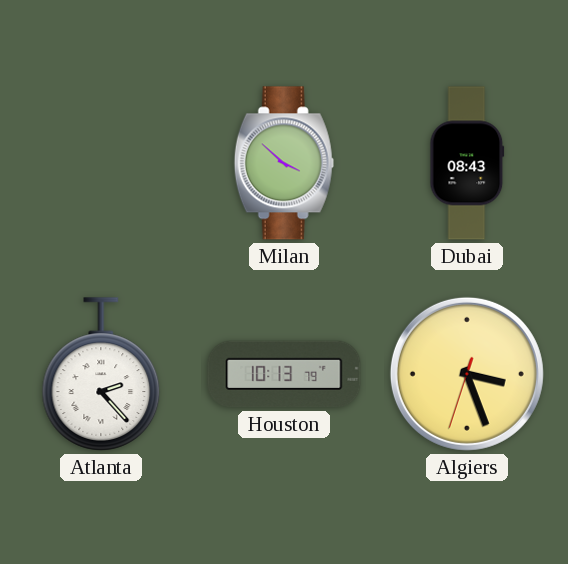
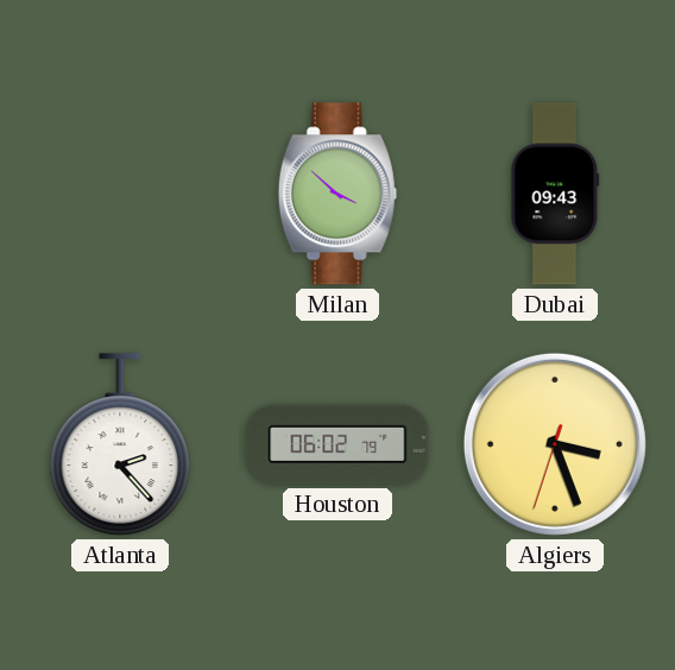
Dubai: 08:43 -> 09:43 (555, 194)
Houston: 10:13 -> 06:02 (337, 444)
